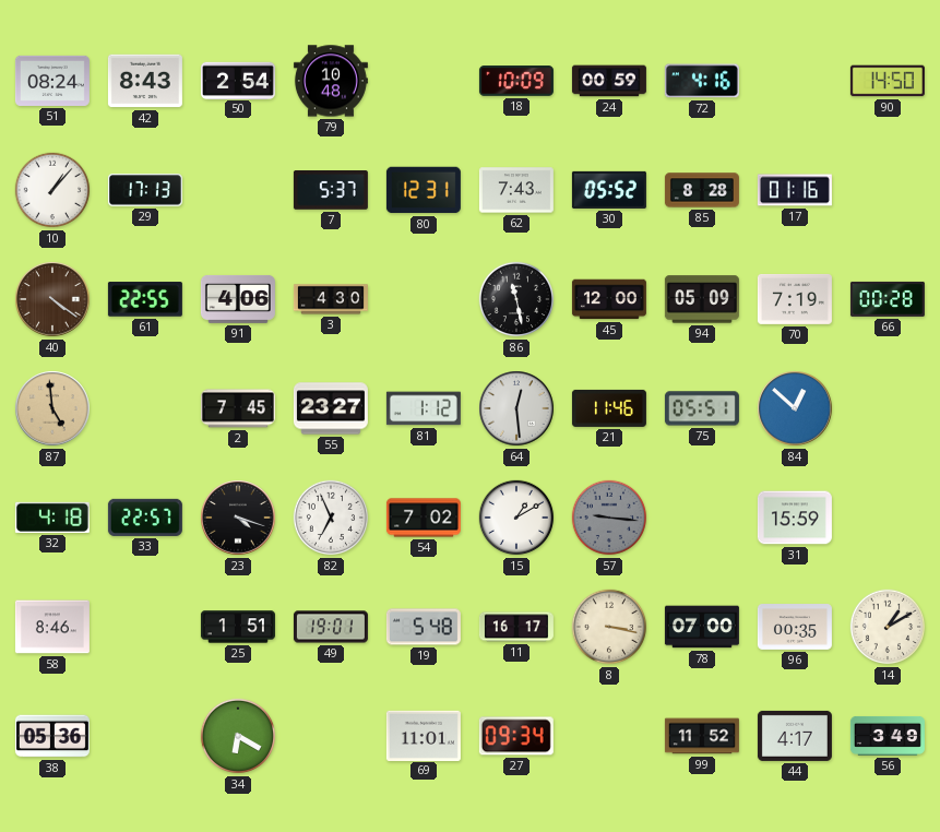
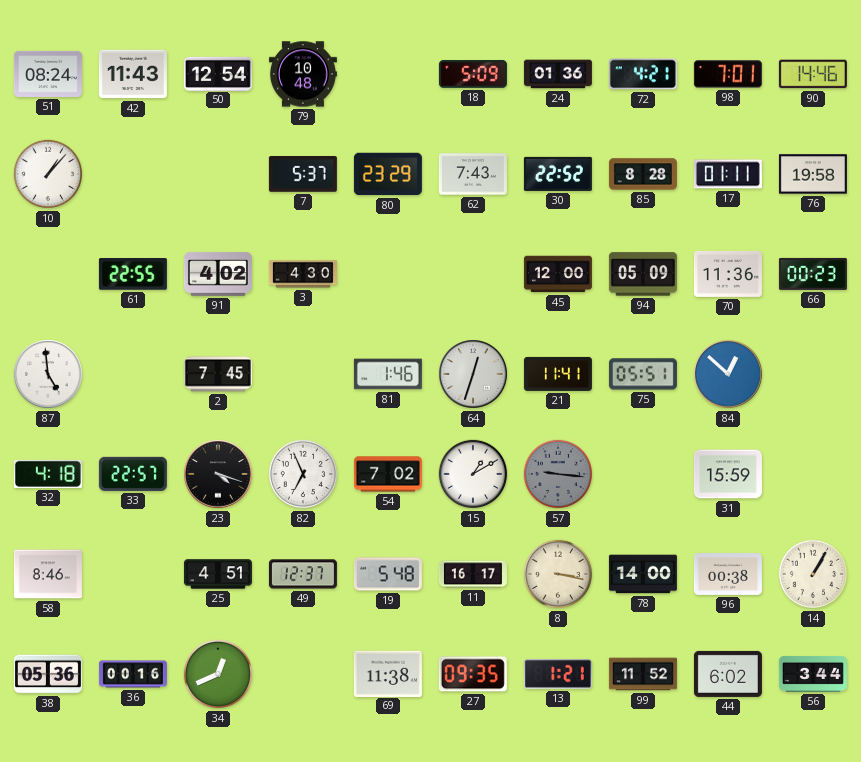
42: 8:43 -> 11:43 (133, 74)
50: 2:54 -> 12:54 (218, 73)
18: 10:09 -> 5:09 (473, 74)
24: 00:59 -> 01:36 (558, 74)
72: 4:16 -> 4:21 (643, 74)
98: none -> 7:01 (728, 74)
90: 14:50 -> 14:46 (813, 74)
29: 17:13 -> none (145, 190)
80: 12:31 -> 23:29 (388, 174)
30: 05:52 -> 22:52 (558, 174)
17: 01:16 -> 01:11 (728, 174)
76: none -> 19:58 (813, 174)
40: 4:21 -> none (52, 299)
91: 4:06 -> 4:02 (218, 274)
86: 11:28 -> none (516, 299)
70: 7:19 -> 11:36 (728, 274)
66: 00:28 -> 00:23 (813, 274)
87 dial: champagne -> white (48, 374)
55: 23:27 -> none (331, 408)
81: 1:12 -> 1:46 (388, 374)
64: 12:29 -> 12:33 (473, 374)
21: 11:46 -> 11:41 (558, 374)
25: 1:51 -> 4:51 (218, 574)
49: 19:01 -> 12:37 (303, 574)
78: 07:00 -> 14:00 (643, 574)
96: 00:35 -> 00:38 (728, 575)
14: 1:10 -> 1:05 (813, 574)
36: none -> 00:16 (133, 674)
34: 6:20 -> 12:41 (218, 674)
69: 11:01 -> 11:38 (388, 673)
27: 09:34 -> 09:35 (473, 674)
13: none -> 1:21 (558, 674)
44: 4:17 -> 6:02 (728, 674)
56: 3:49 -> 3:44 (813, 674)
